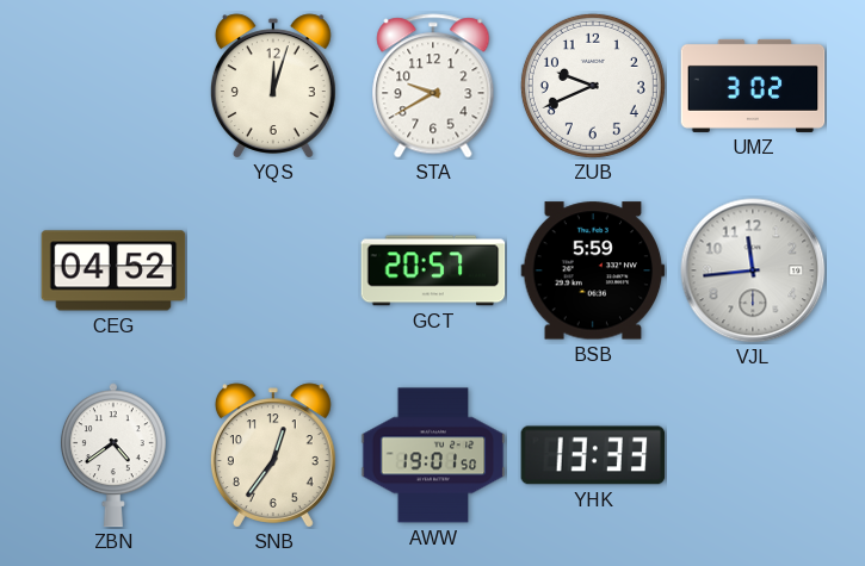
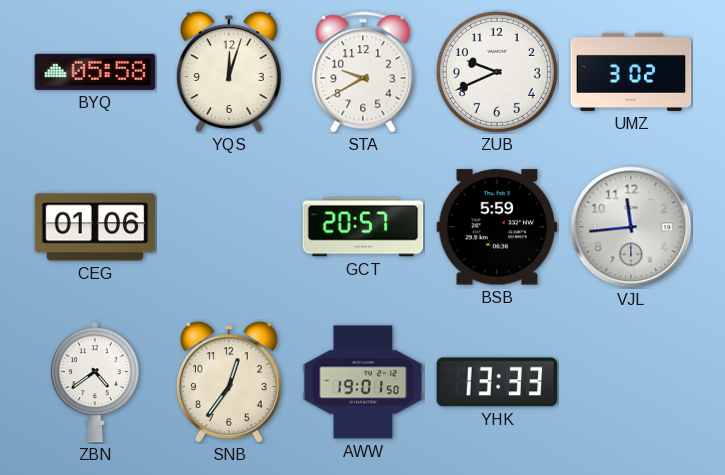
BYQ: none -> 05:58 (95, 72)
CEG: 04:52 -> 01:06 (95, 227)
